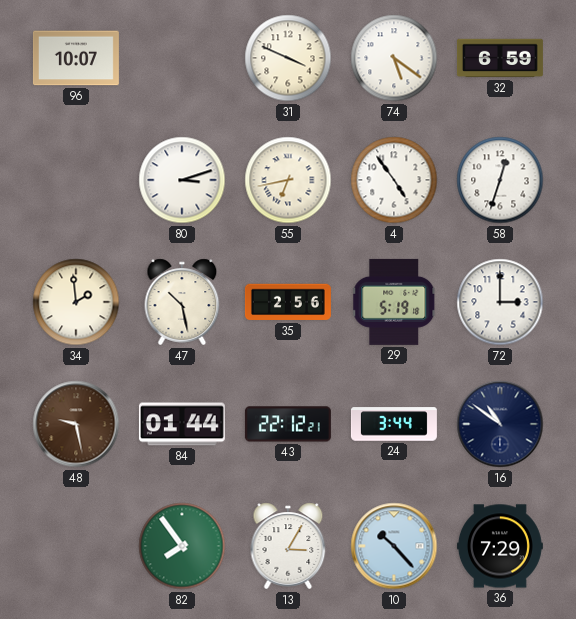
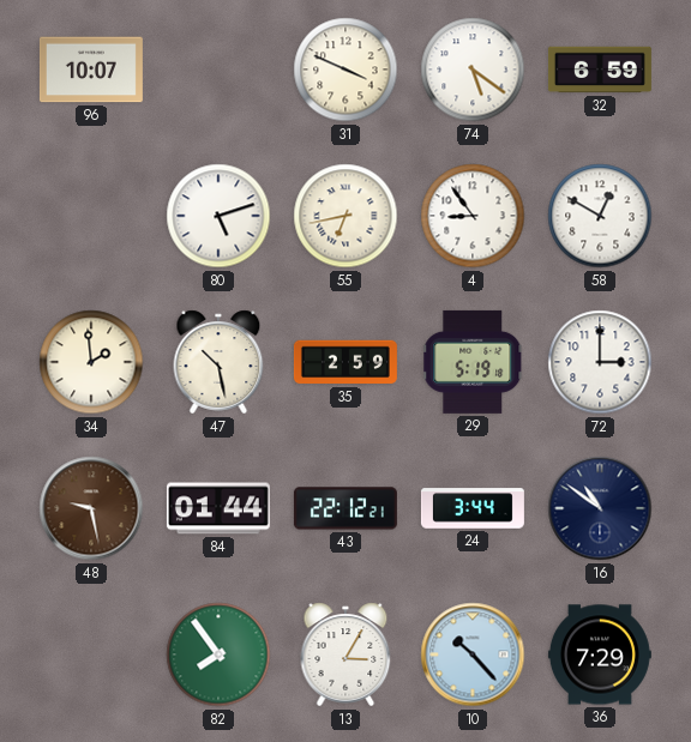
80: 3:12 -> 5:12 (218, 216)
4: 4:54 -> 8:54 (473, 216)
58: 12:33 -> 12:50 (600, 216)
35: 2:56 -> 2:59 (345, 362)
